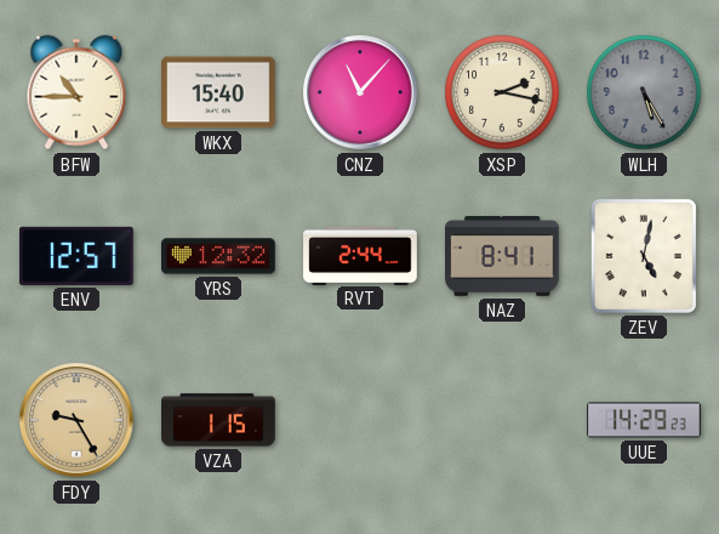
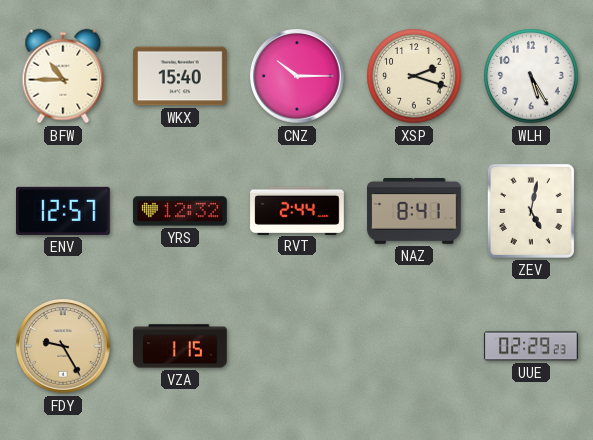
CNZ: 11:07 -> 10:15 (297, 76)
XSP: 2:17 -> 2:18 (414, 76)
WLH dial: grey -> white (531, 76)
UUE: 14:29 -> 02:29 (531, 346)
